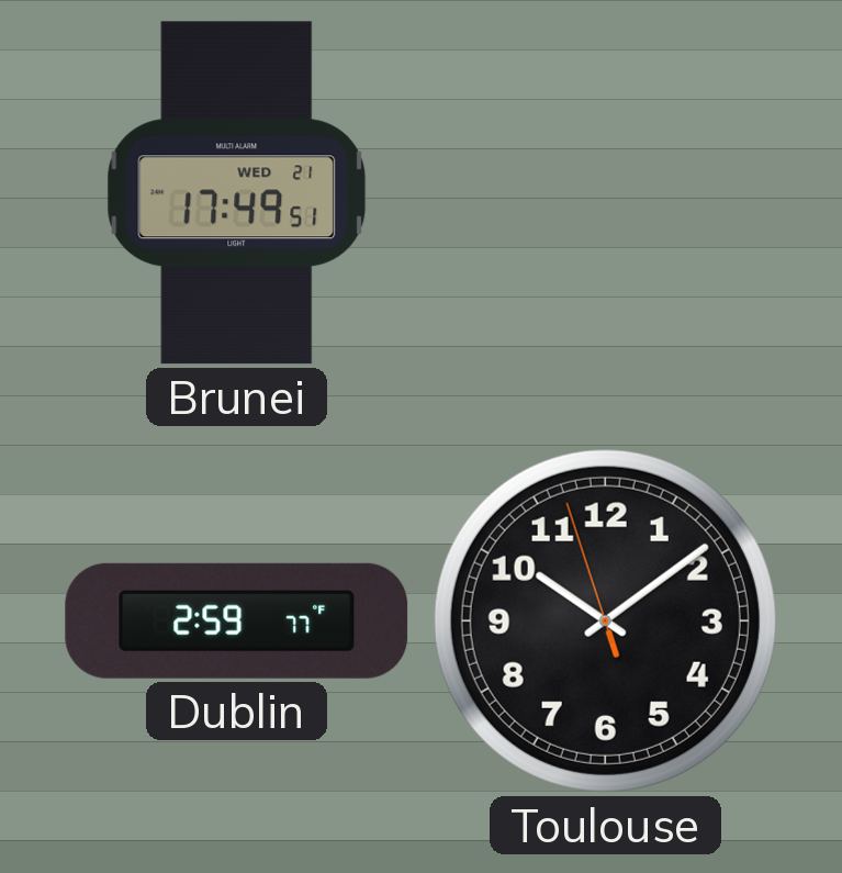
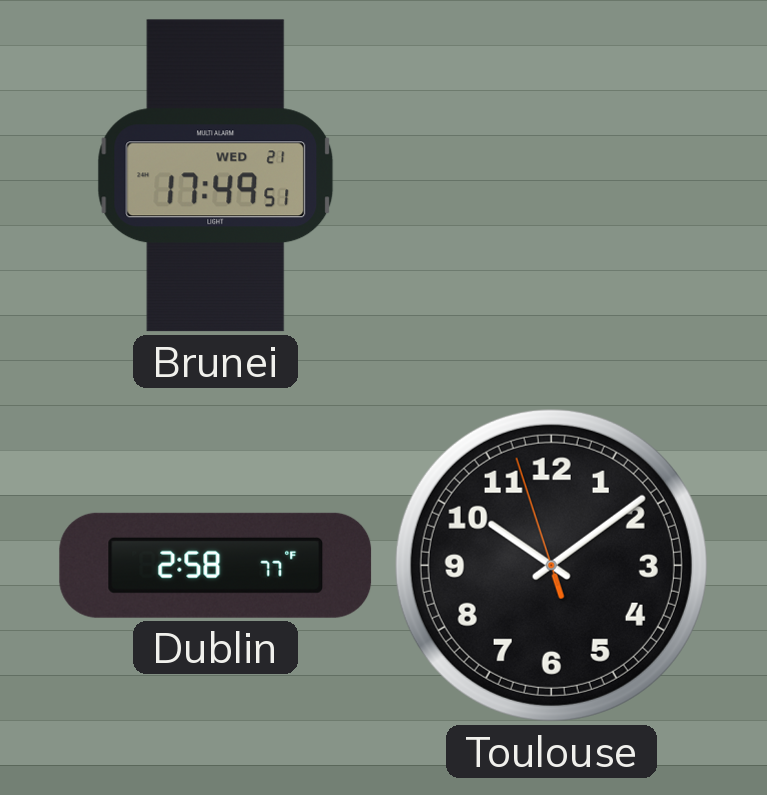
Dublin: 2:59 -> 2:58 (216, 565)
